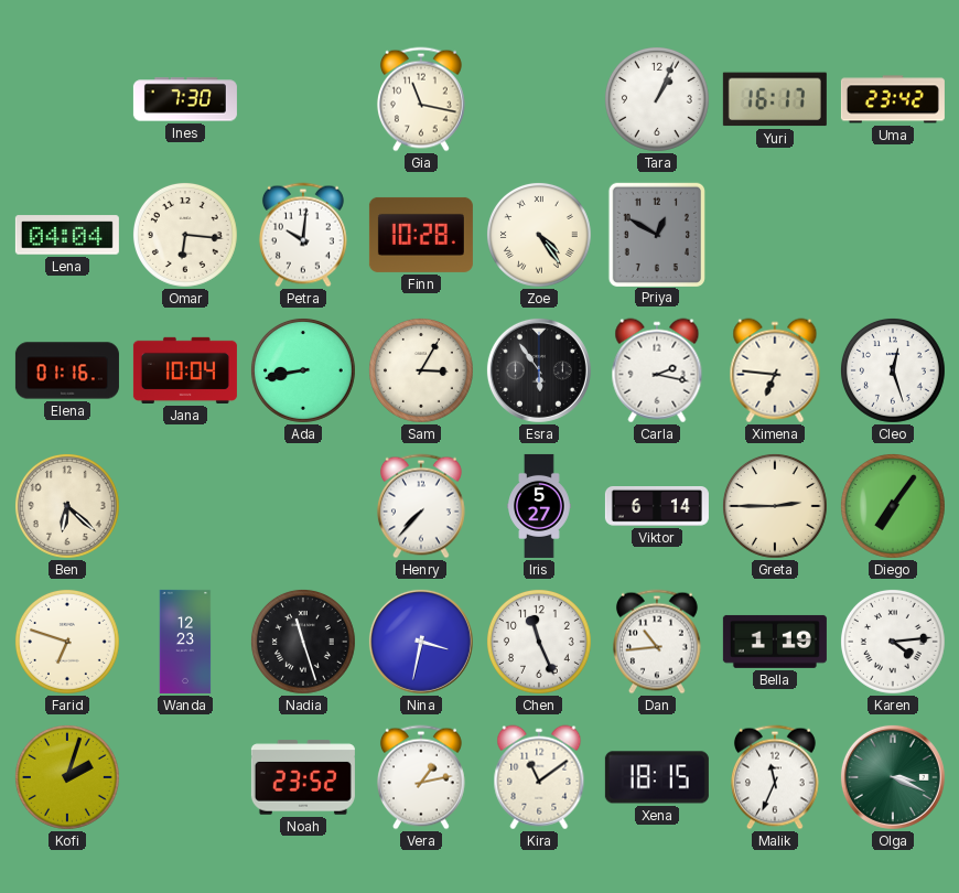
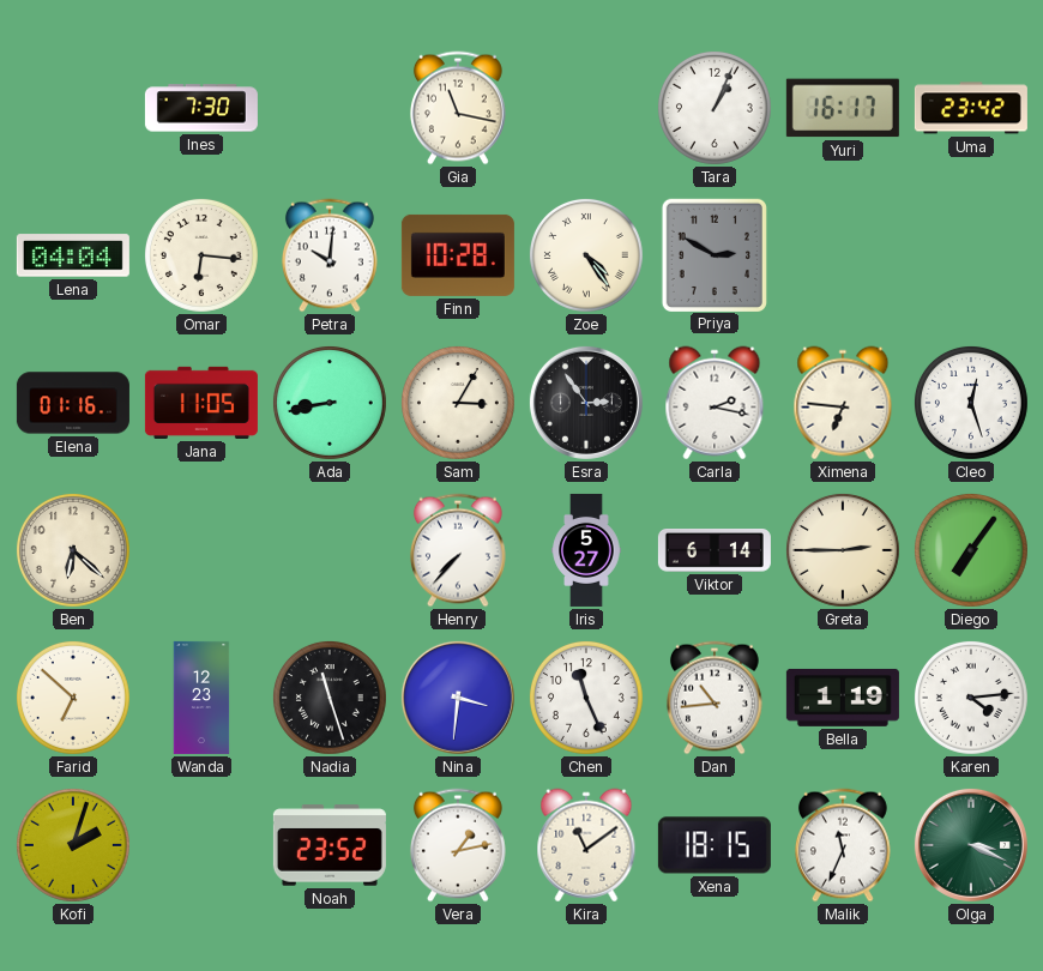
Priya: 12:50 -> 2:50 (713, 254)
Jana: 10:04 -> 11:05 (201, 403)
Esra: 5:54 -> 2:54 (586, 403)
Farid: 6:48 -> 6:52 (73, 698)
Nina: 3:32 -> 3:31 (458, 698)
